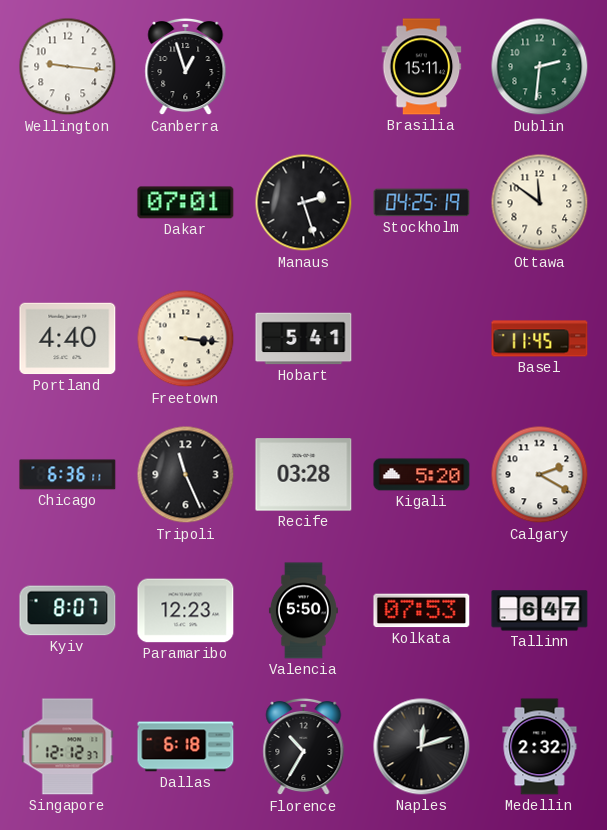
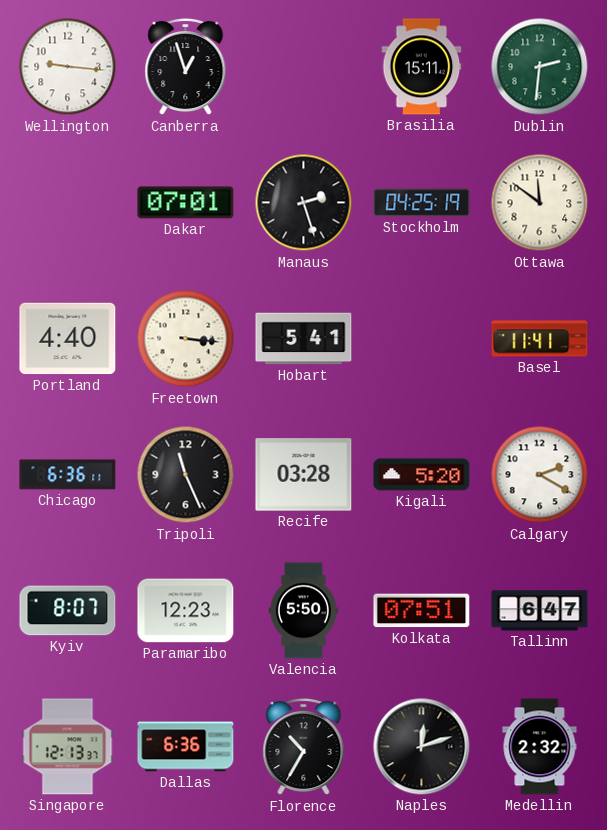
Basel: 11:45 -> 11:41 (540, 339)
Kolkata: 07:53 -> 07:51 (422, 611)
Singapore: 12:12 -> 12:13 (68, 747)
Dallas: 6:18 -> 6:36 (186, 747)
